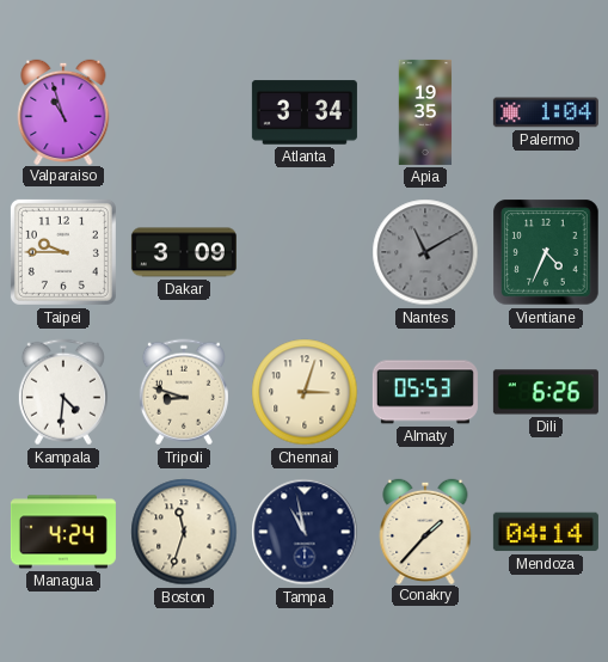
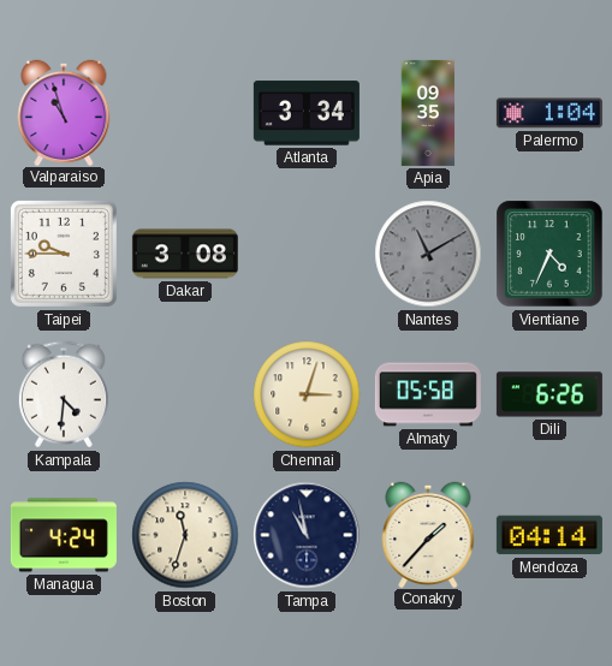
Apia: 19:35 -> 09:35 (428, 113)
Dakar: 3:09 -> 3:08 (185, 254)
Tripoli: 8:48 -> none (184, 392)
Almaty: 05:53 -> 05:58 (428, 394)
